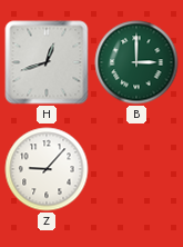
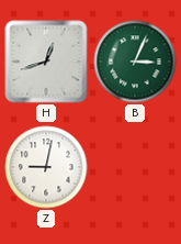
B: 3:00 -> 3:04 (135, 62)
Z: 9:07 -> 9:02 (46, 167)
